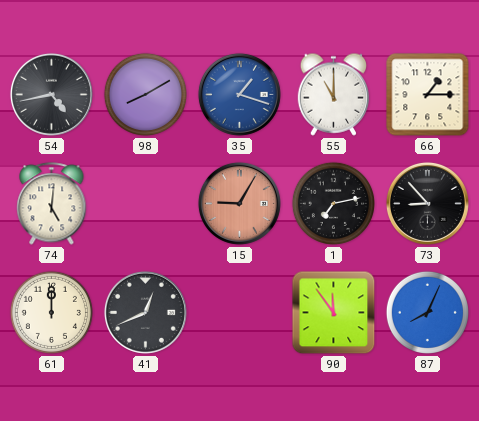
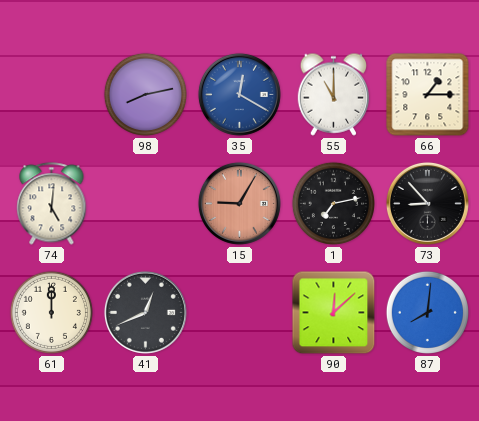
54: 4:43 -> none (51, 94)
98: 8:10 -> 8:13 (145, 94)
35: 1:18 -> 12:20 (239, 94)
90: 11:54 -> 12:08 (334, 313)
87: 8:04 -> 8:01 (427, 312)
